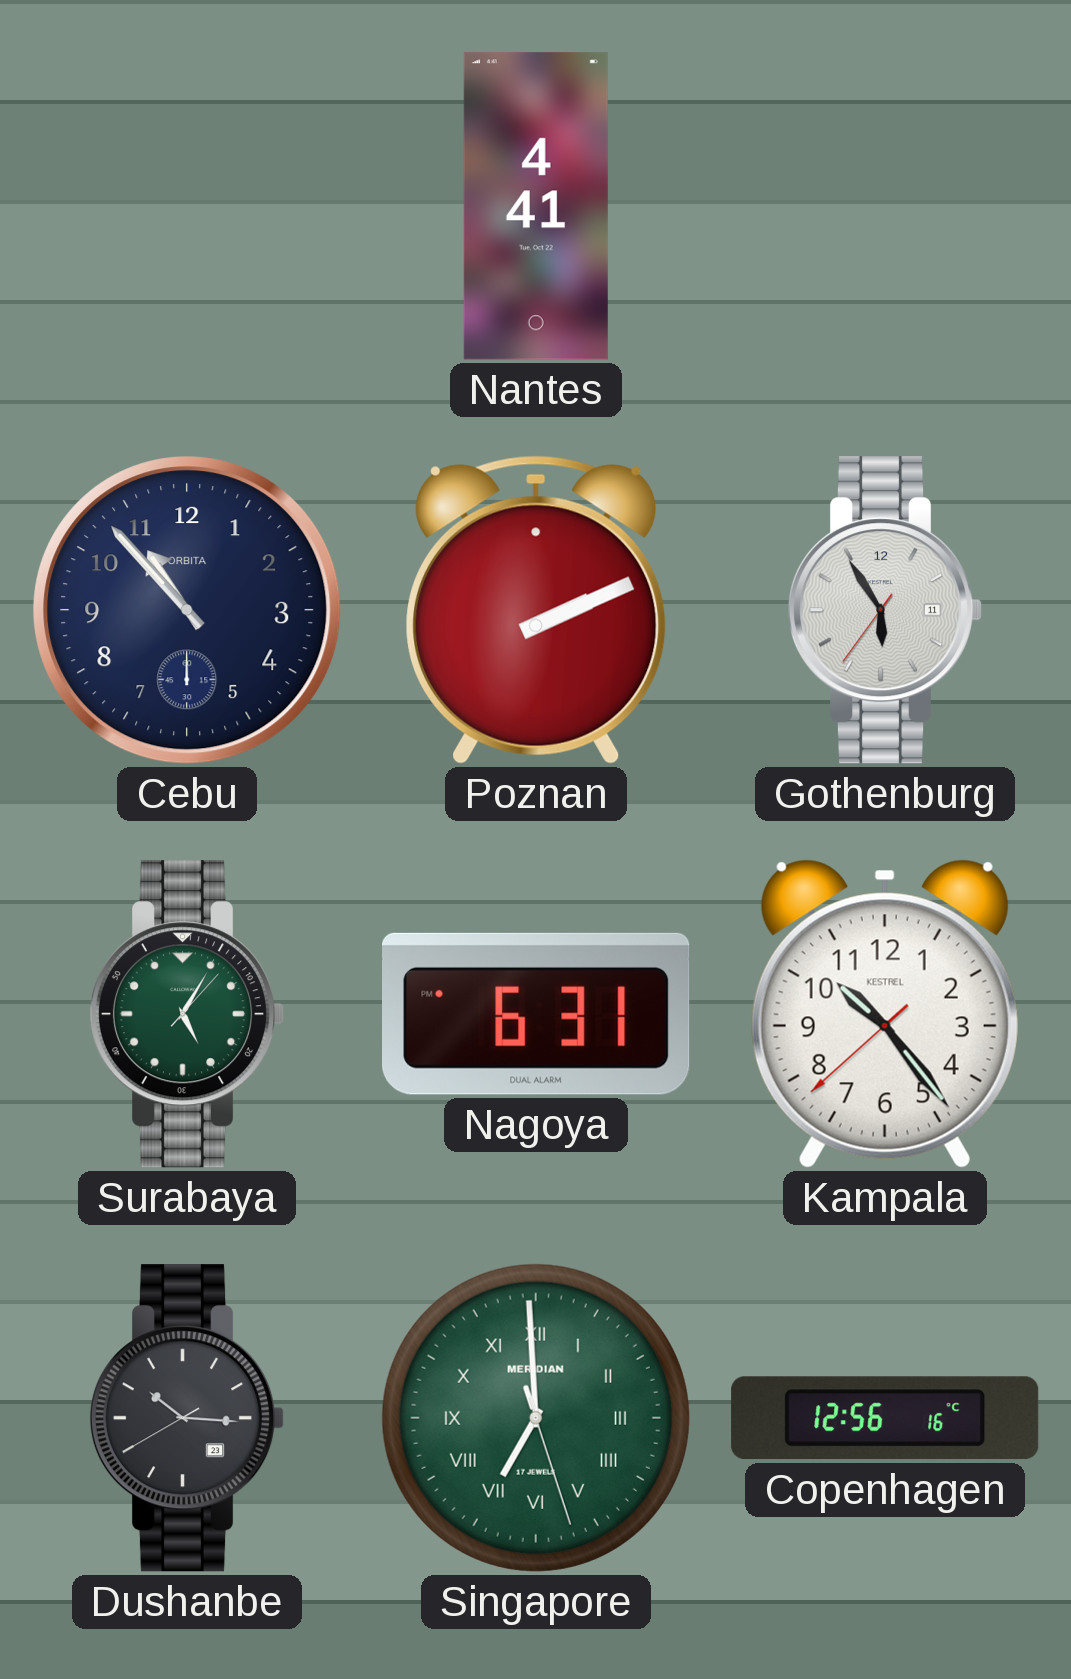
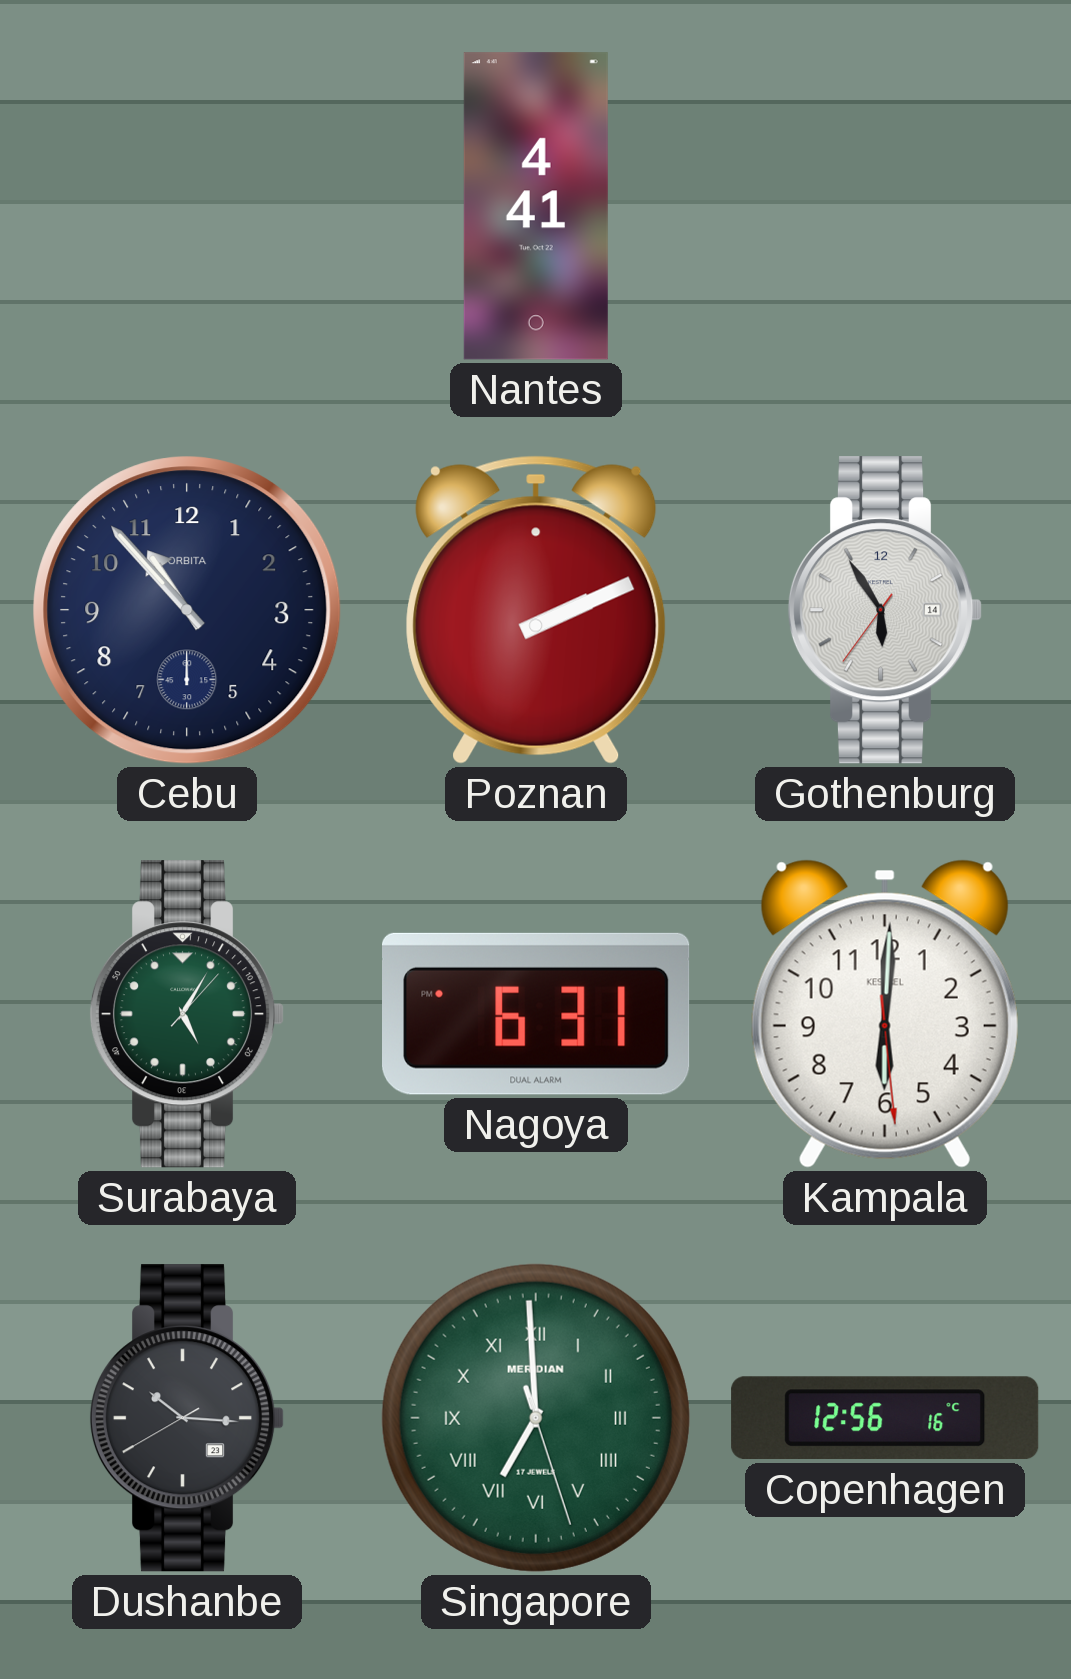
Gothenburg date: 11 -> 14 (885, 610)
Kampala: 10:23 -> 6:00 (885, 1014)
